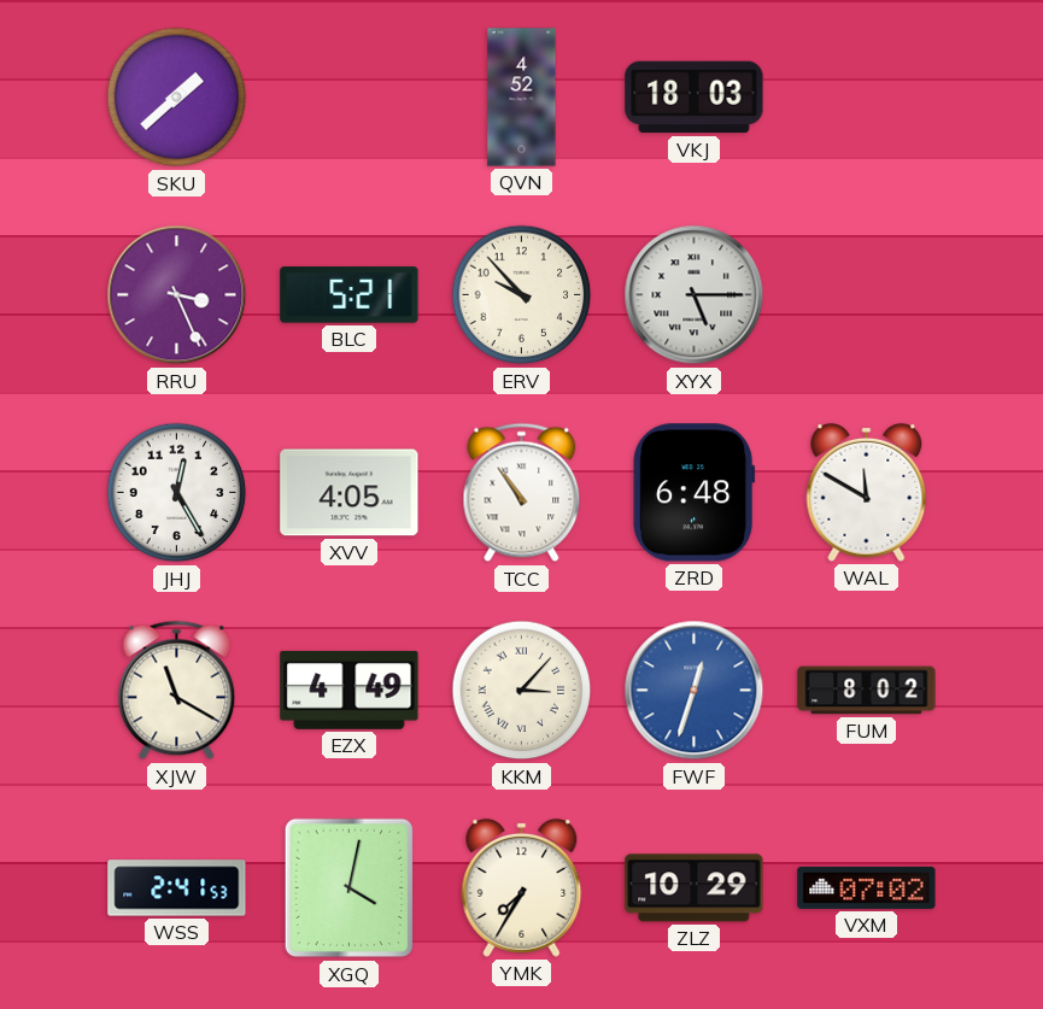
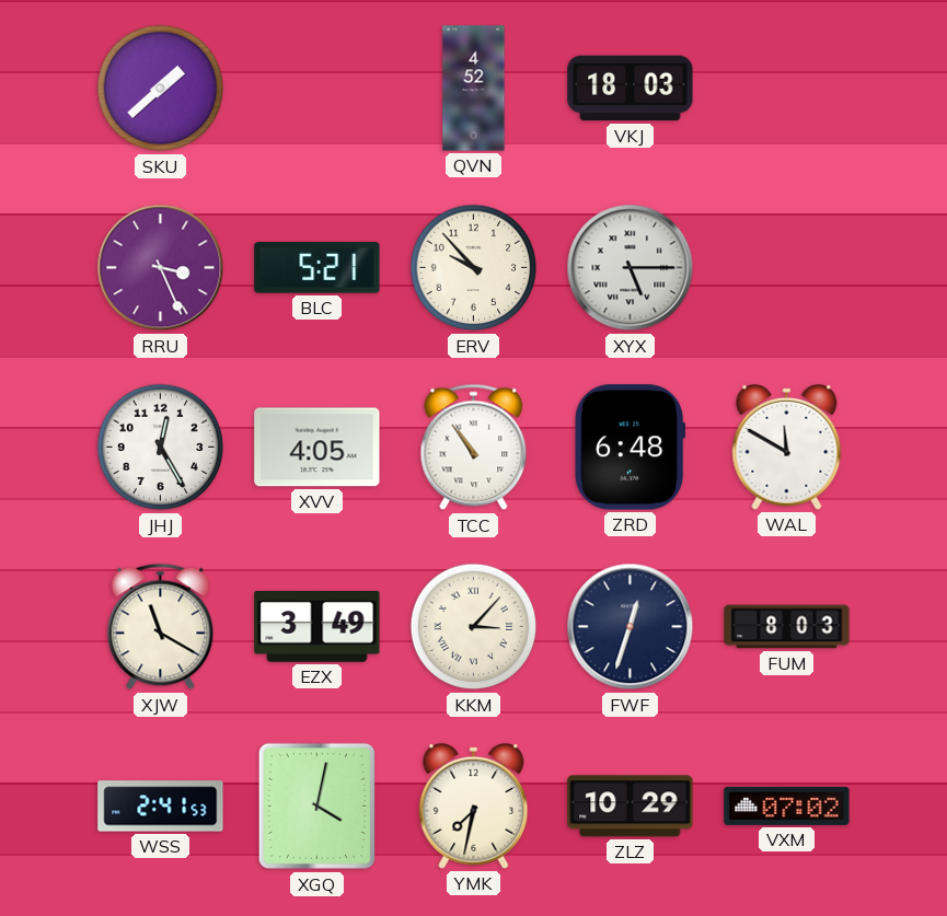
EZX: 4:49 -> 3:49 (317, 626)
FWF dial: blue -> navy (631, 627)
FUM: 8:02 -> 8:03 (787, 627)
YMK: 7:35 -> 7:32 (474, 805)
